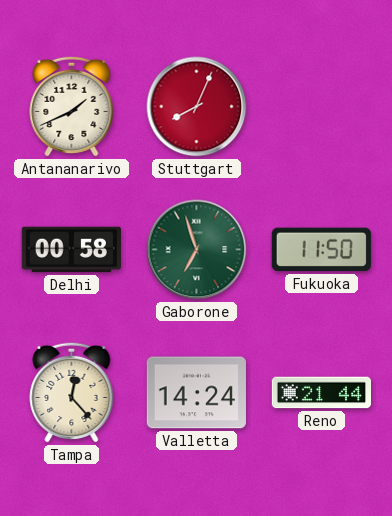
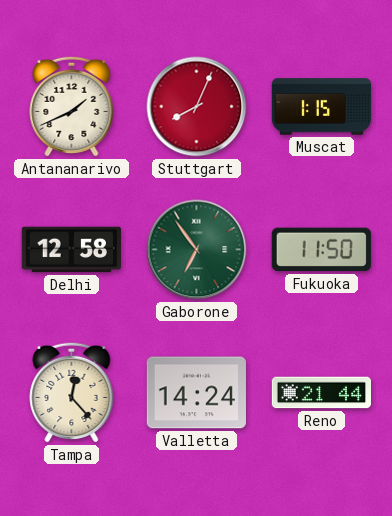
Muscat: none -> 1:15 (322, 107)
Delhi: 00:58 -> 12:58 (71, 250)
Gaborone: 6:57 -> 6:54 (197, 250)
